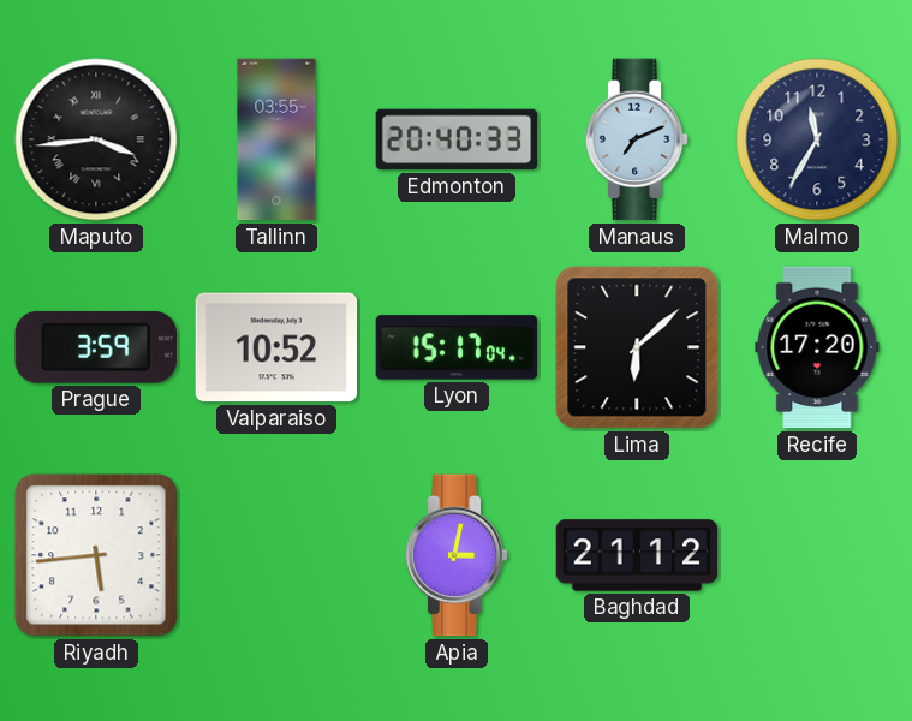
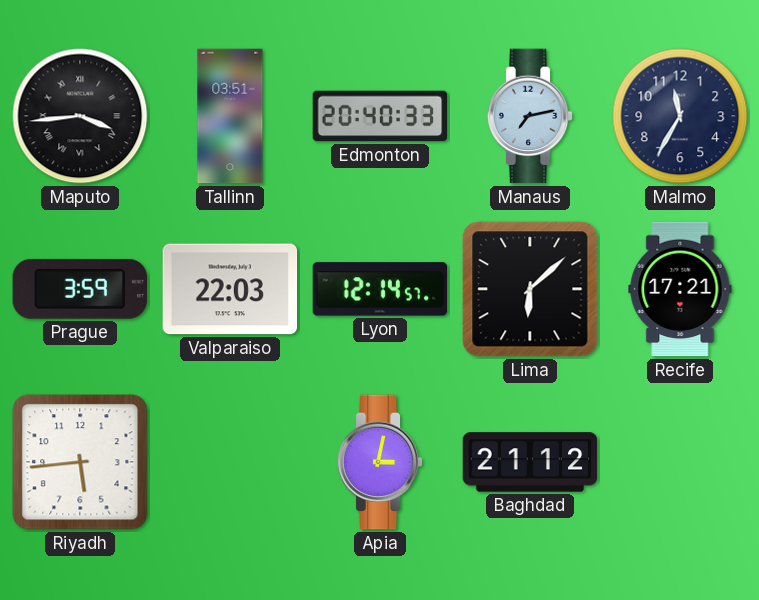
Tallinn: 03:55 -> 03:51 (230, 116)
Manaus: 7:11 -> 7:13 (530, 116)
Valparaiso: 10:52 -> 22:03 (230, 289)
Lyon: 15:17 -> 12:14 (380, 289)
Recife: 17:20 -> 17:21 (680, 289)
